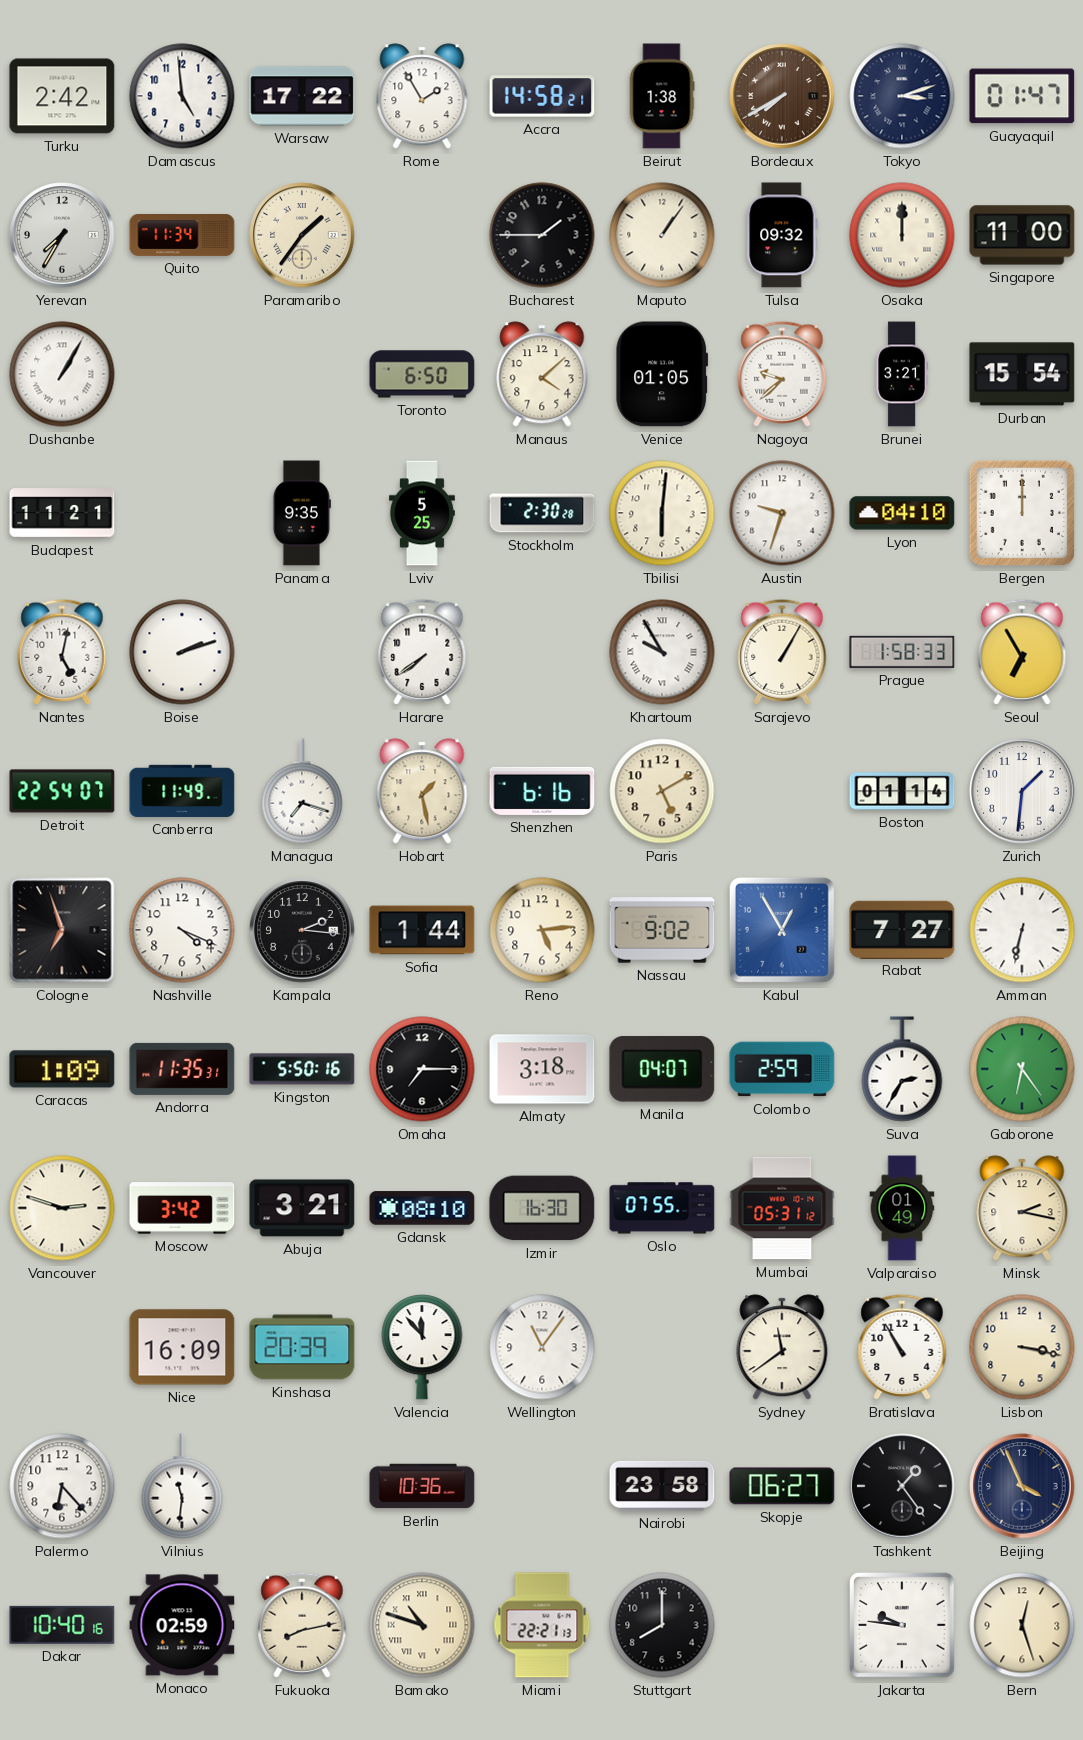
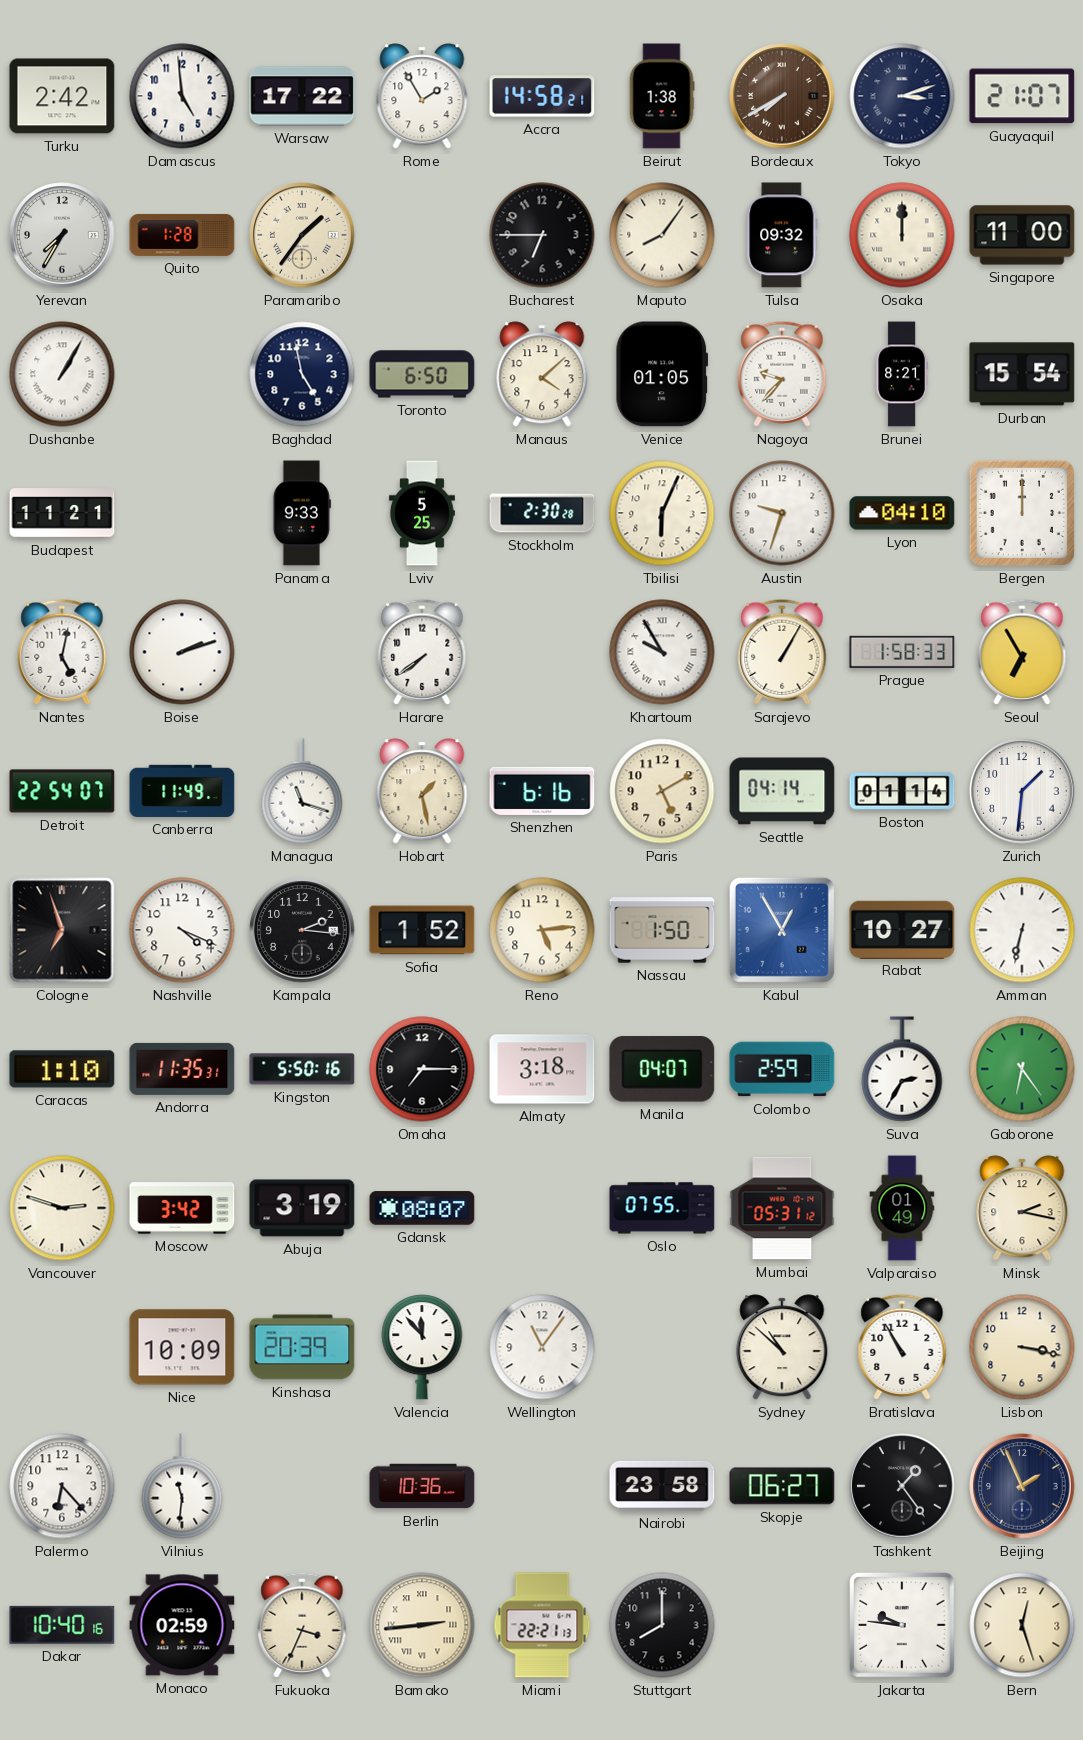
Guayaquil: 01:47 -> 21:07 (1022, 96)
Quito: 11:34 -> 1:28 (182, 235)
Bucharest: 1:45 -> 6:45 (542, 235)
Maputo: 1:06 -> 8:06 (662, 235)
Baghdad: none -> 4:58 (302, 374)
Nagoya: 9:38 -> 9:37 (782, 374)
Brunei: 3:21 -> 8:21 (902, 374)
Panama: 9:35 -> 9:33 (302, 513)
Tbilisi: 6:01 -> 6:04 (662, 513)
Managua: 7:18 -> 11:18 (302, 791)
Seattle: none -> 04:14 (782, 791)
Sofia: 1:44 -> 1:52 (422, 930)
Nassau: 9:02 -> 1:50 (662, 930)
Rabat: 7:27 -> 10:27 (902, 929)
Caracas: 1:09 -> 1:10 (62, 1069)
Abuja: 3:21 -> 3:19 (302, 1208)
Gdansk: 08:10 -> 08:07 (422, 1208)
Izmir: 16:30 -> none (542, 1208)
Nice: 16:09 -> 10:09 (182, 1347)
Sydney: 11:39 -> 10:52 (782, 1347)
Beijing: 3:56 -> 1:56 (1022, 1486)
Fukuoka: 8:13 -> 3:34 (302, 1625)
Bamako: 10:48 -> 2:44 (422, 1625)
